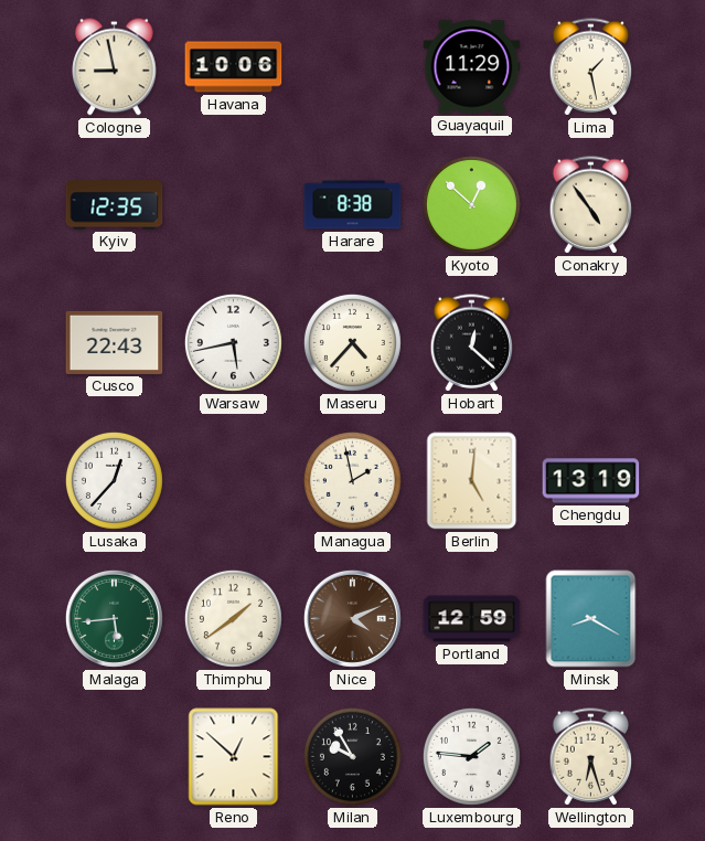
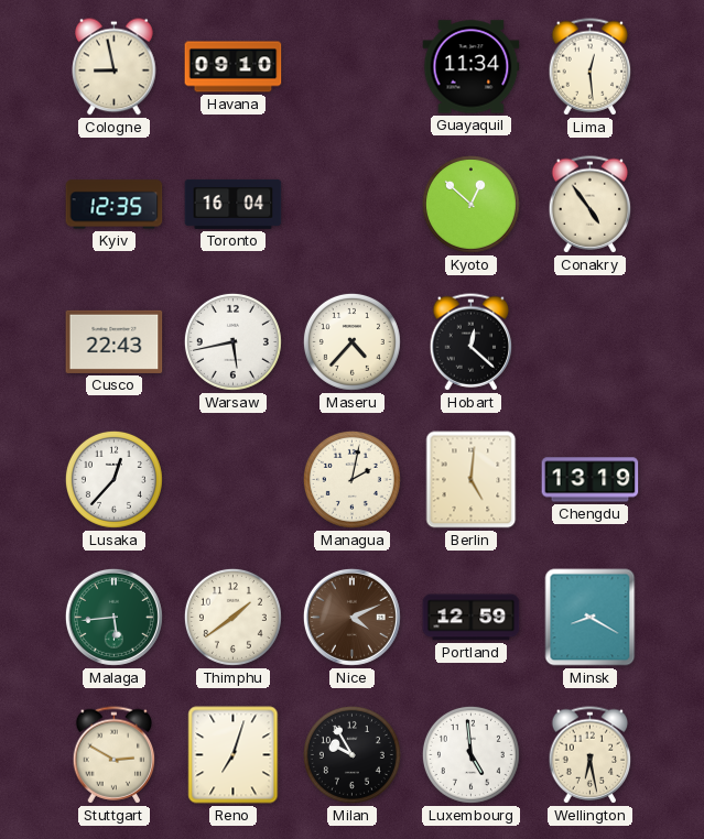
Havana: 10:06 -> 09:10 (234, 67)
Guayaquil: 11:29 -> 11:34 (472, 67)
Lima: 1:28 -> 12:29 (591, 67)
Toronto: none -> 16:04 (234, 204)
Harare: 8:38 -> none (353, 205)
Managua: 1:58 -> 2:02 (351, 479)
Stuttgart: none -> 2:50 (115, 755)
Reno: 12:52 -> 7:03 (234, 755)
Luxembourg: 1:46 -> 4:59 (470, 754)
Wellington: 6:27 -> 6:28 (591, 755)
